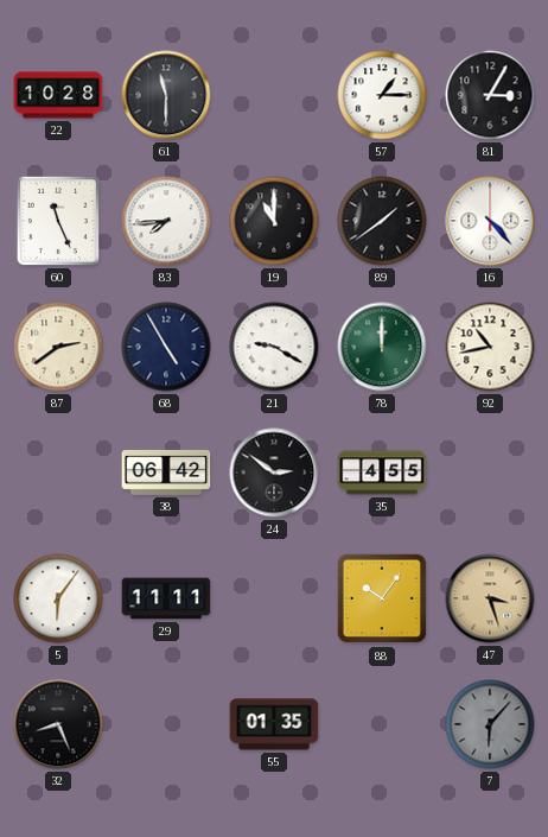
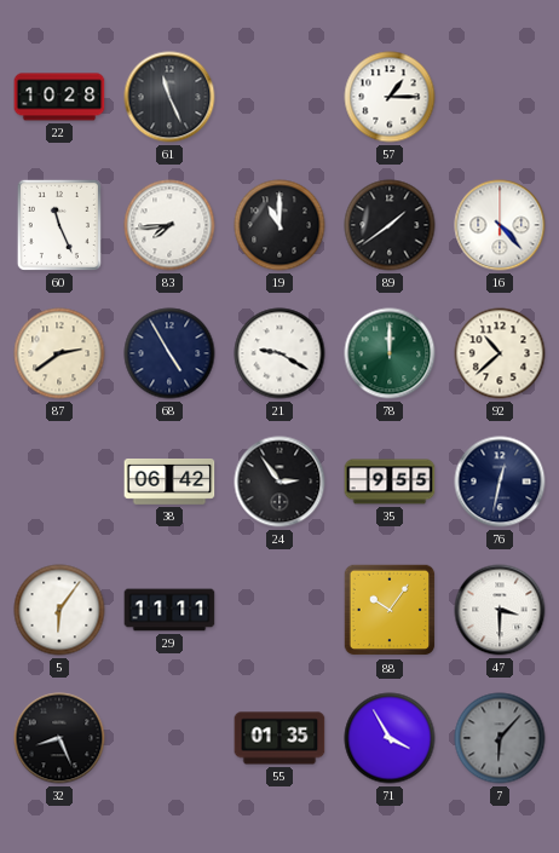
61: 11:30 -> 11:26 (169, 97)
81: 3:05 -> none (490, 95)
92: 10:43 -> 10:38 (500, 353)
24: 2:51 -> 2:54 (279, 482)
35: 4:55 -> 9:55 (390, 482)
76: none -> 12:32 (500, 482)
47: 3:27 -> 3:30 (500, 610)
47 dial: champagne -> white (500, 610)
71: none -> 3:55 (390, 738)
